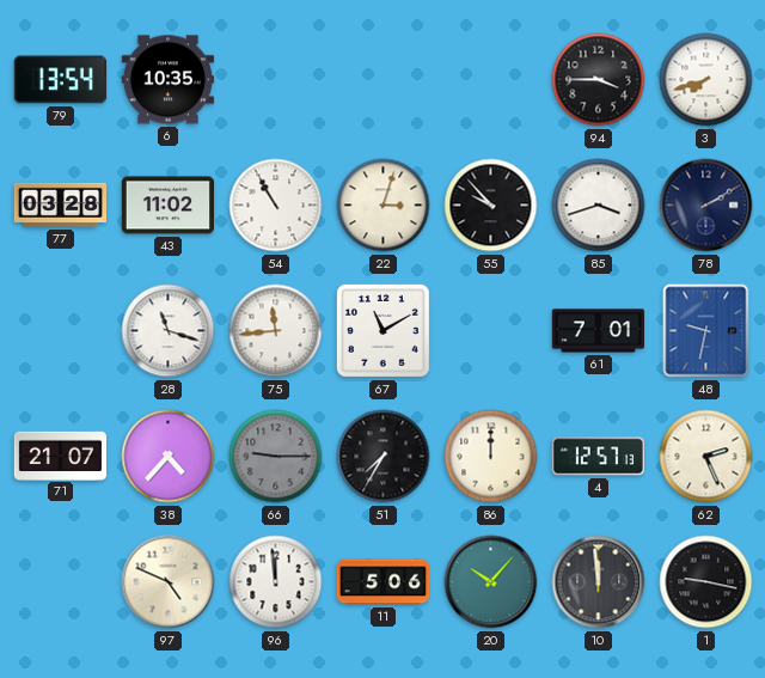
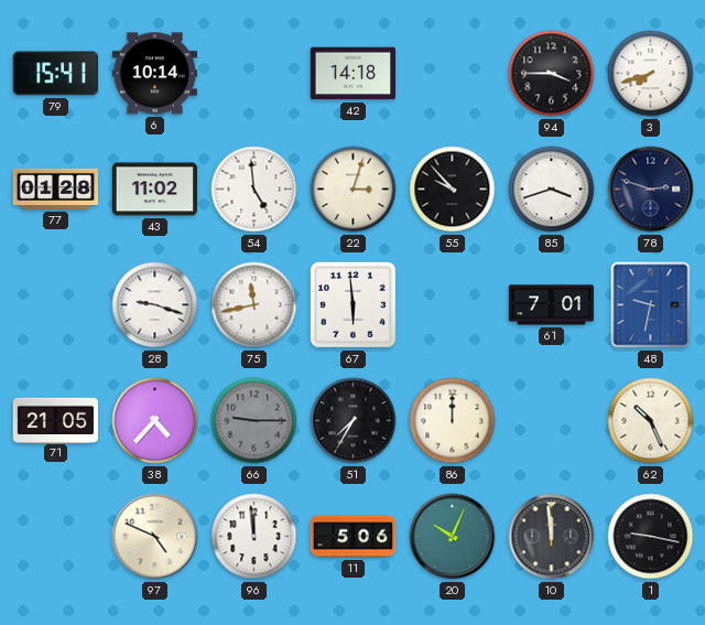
79: 13:54 -> 15:41 (55, 74)
6: 10:35 -> 10:14 (154, 74)
42: none -> 14:18 (352, 74)
77: 03:28 -> 01:28 (55, 188)
54: 10:55 -> 4:59 (254, 190)
78: 2:10 -> 2:48 (651, 190)
28: 11:18 -> 9:18 (155, 305)
75: 11:44 -> 11:43 (254, 305)
67: 11:10 -> 5:59 (352, 304)
71: 21:07 -> 21:05 (55, 420)
4: 12:57 -> none (598, 457)
62: 2:26 -> 10:26 (651, 421)
20: 10:07 -> 10:04 (453, 537)
